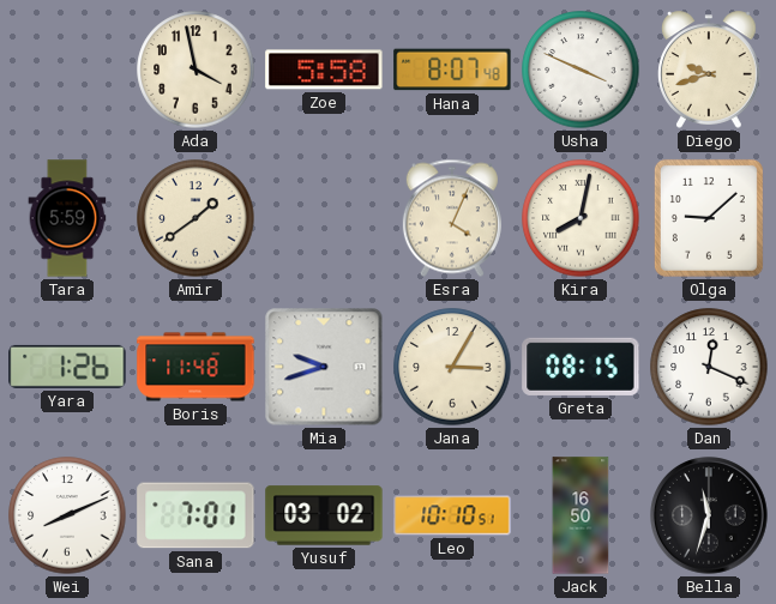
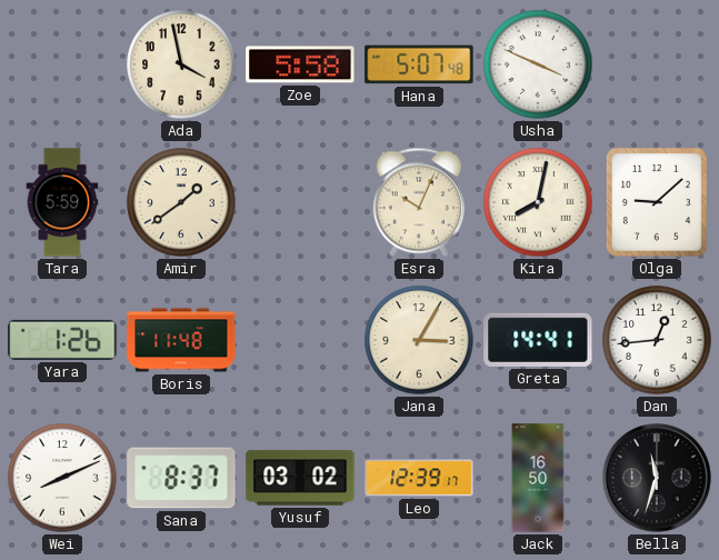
Hana: 8:07 -> 5:07 (419, 64)
Diego: 9:42 -> none (710, 70)
Esra: 4:04 -> 10:04 (419, 202)
Mia: 9:42 -> none (324, 367)
Greta: 08:15 -> 14:41 (538, 340)
Dan: 12:19 -> 12:44 (657, 340)
Sana: 7:01 -> 8:37 (181, 478)
Leo: 10:10 -> 12:39 (419, 478)
